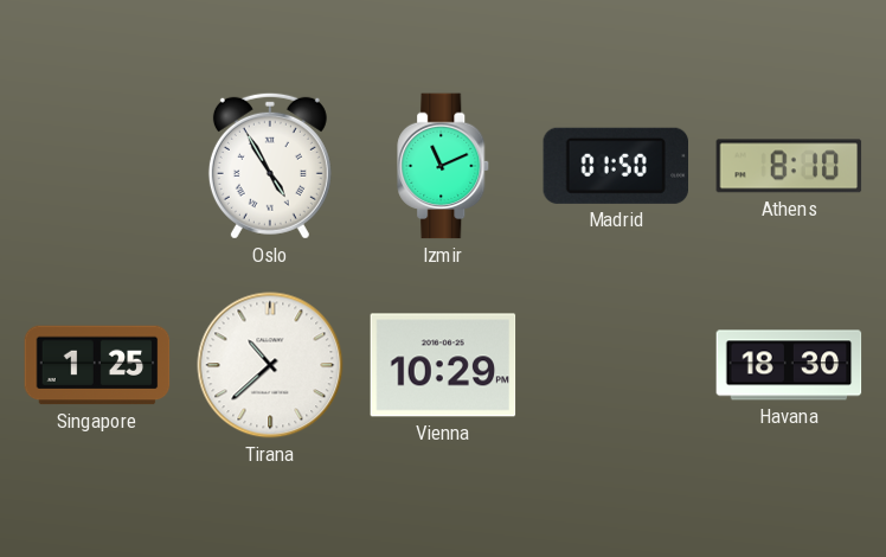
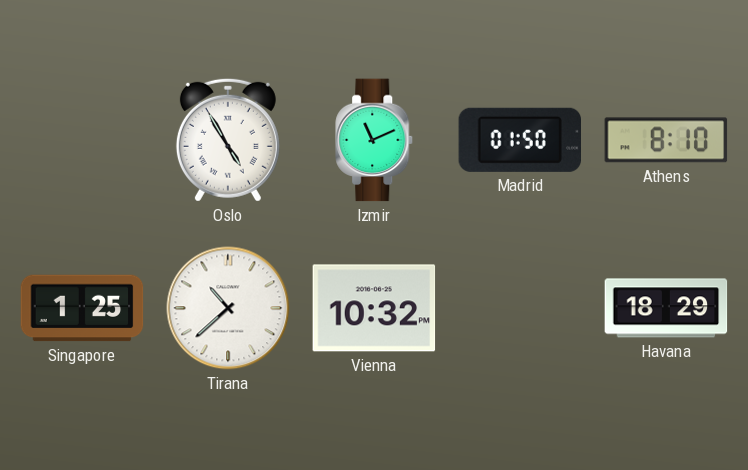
Vienna: 10:29 -> 10:32 (374, 308)
Havana: 18:30 -> 18:29 (666, 308)
